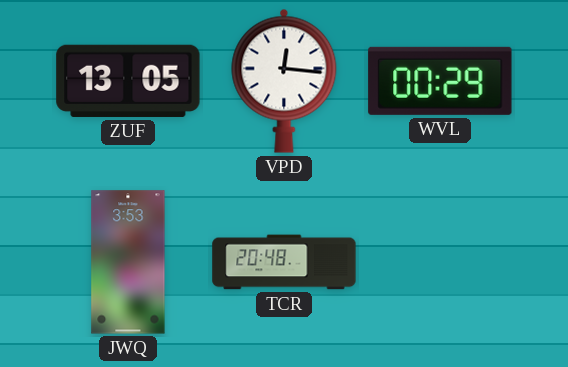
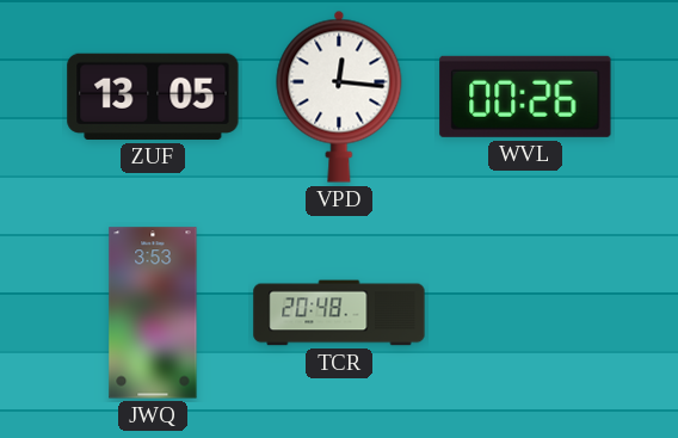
WVL: 00:29 -> 00:26 (525, 97)
